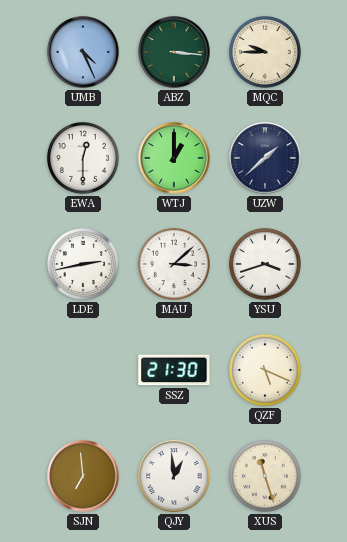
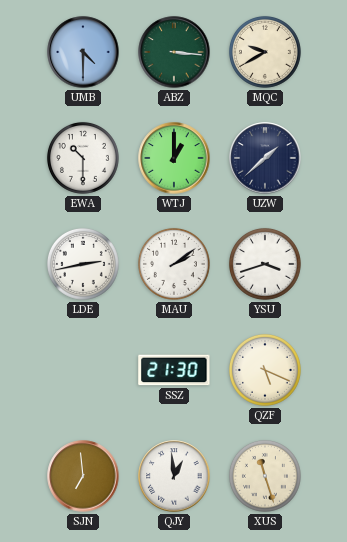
UMB: 4:26 -> 4:30 (83, 52)
MQC: 9:45 -> 9:40 (265, 52)
EWA: 12:30 -> 10:30 (83, 158)
MAU: 3:08 -> 2:09 (174, 264)
